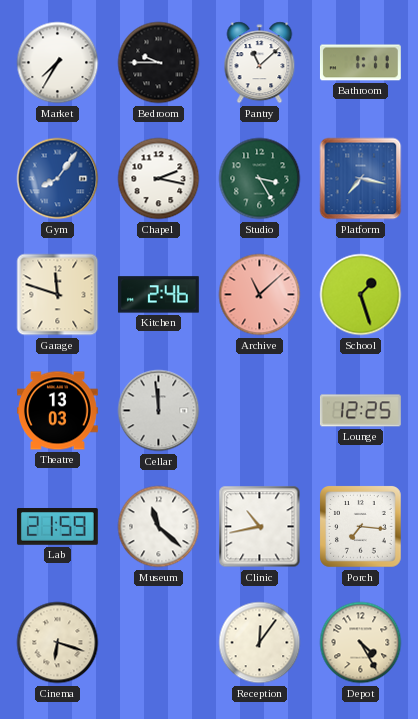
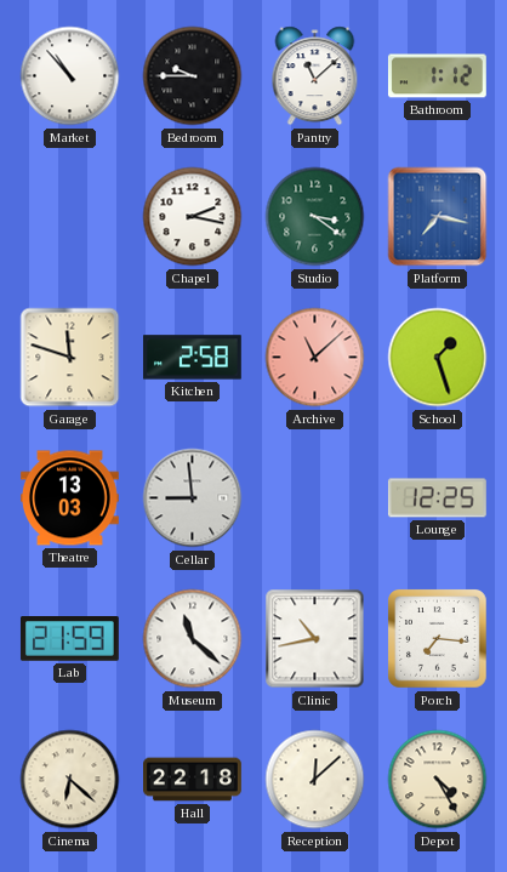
Market: 7:35 -> 10:53 (70, 76)
Bathroom: 1:11 -> 1:12 (437, 76)
Gym: 8:06 -> none (58, 179)
Studio: 3:25 -> 3:21 (315, 217)
Kitchen: 2:46 -> 2:58 (192, 358)
Cellar: 11:59 -> 8:59 (193, 498)
Cinema: 6:18 -> 6:22 (70, 780)
Hall: none -> 22:18 (193, 780)
Reception: 12:06 -> 12:08 (315, 780)
